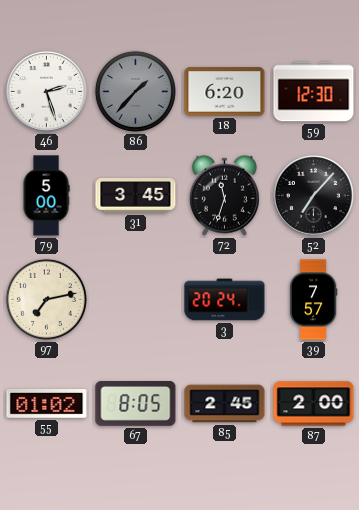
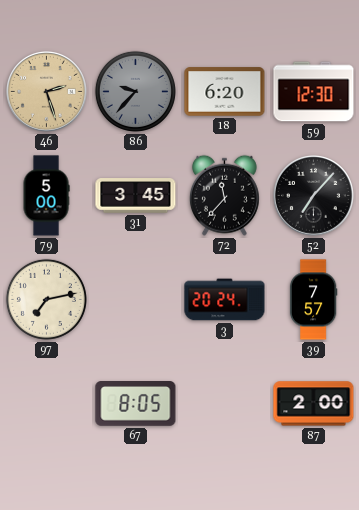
46 dial: white -> champagne (46, 91)
86: 1:37 -> 9:37 (135, 91)
72: 11:33 -> 11:37 (224, 195)
55: 01:02 -> none (47, 404)
85: 2:45 -> none (225, 404)
